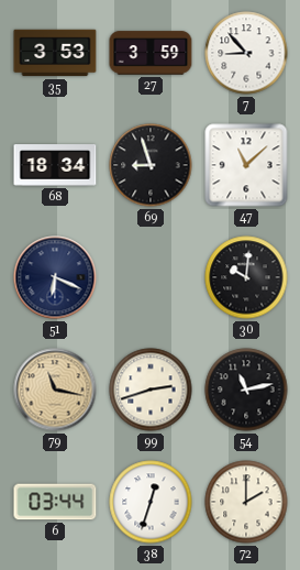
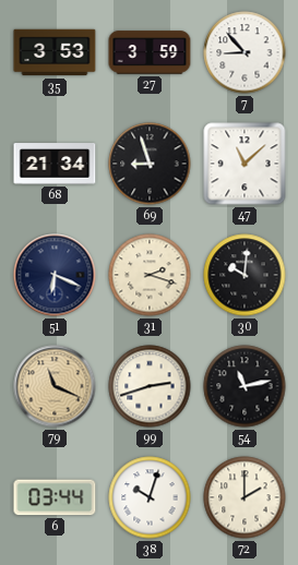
68: 18:34 -> 21:34 (55, 164)
31: none -> 2:18 (150, 275)
79: 11:17 -> 11:19 (55, 386)
38: 12:33 -> 10:03 (150, 497)
